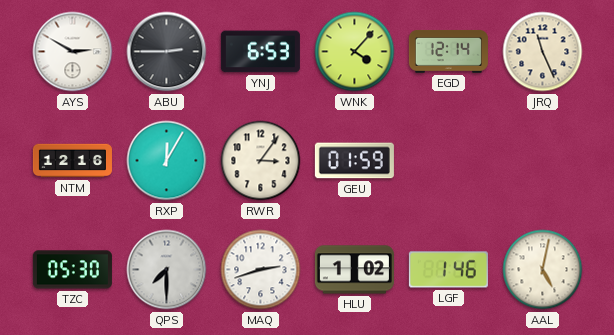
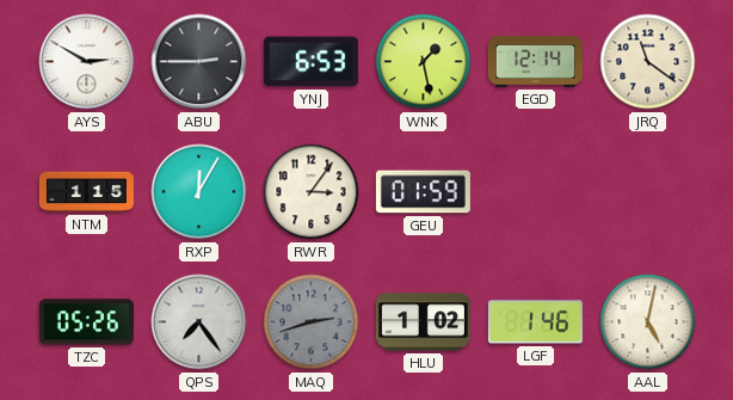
WNK: 4:07 -> 1:28 (424, 62)
JRQ: 11:26 -> 11:21 (648, 62)
NTM: 12:16 -> 1:15 (86, 192)
TZC: 05:30 -> 05:26 (86, 322)
QPS: 7:30 -> 7:24 (199, 322)
MAQ dial: white -> grey (312, 322)
